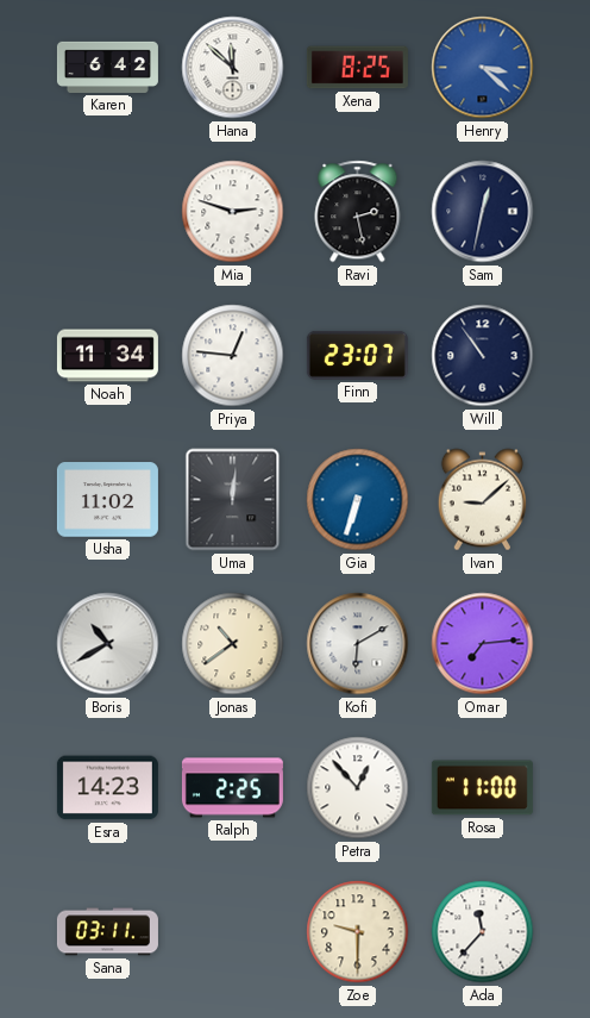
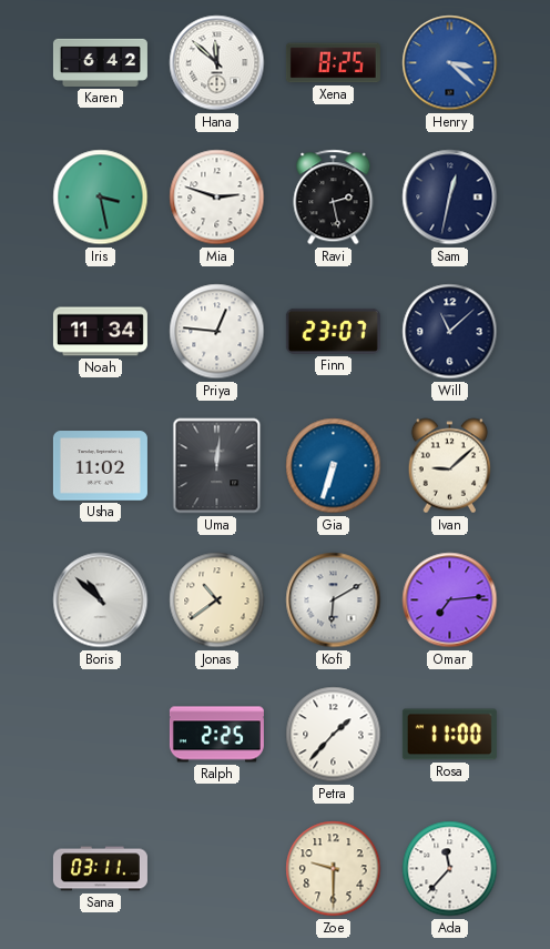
Iris: none -> 3:28 (101, 198)
Will: 10:54 -> 11:08 (450, 332)
Boris: 10:40 -> 10:52 (101, 600)
Esra: 14:23 -> none (107, 788)
Petra: 12:53 -> 1:37 (334, 735)
